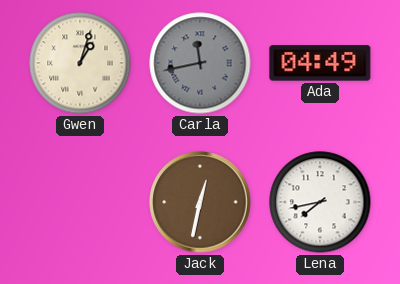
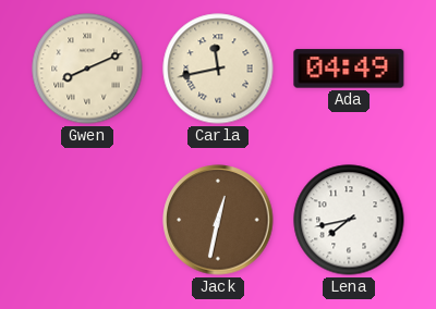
Gwen: 1:03 -> 8:11 (87, 69)
Carla dial: grey -> cream (218, 69)
